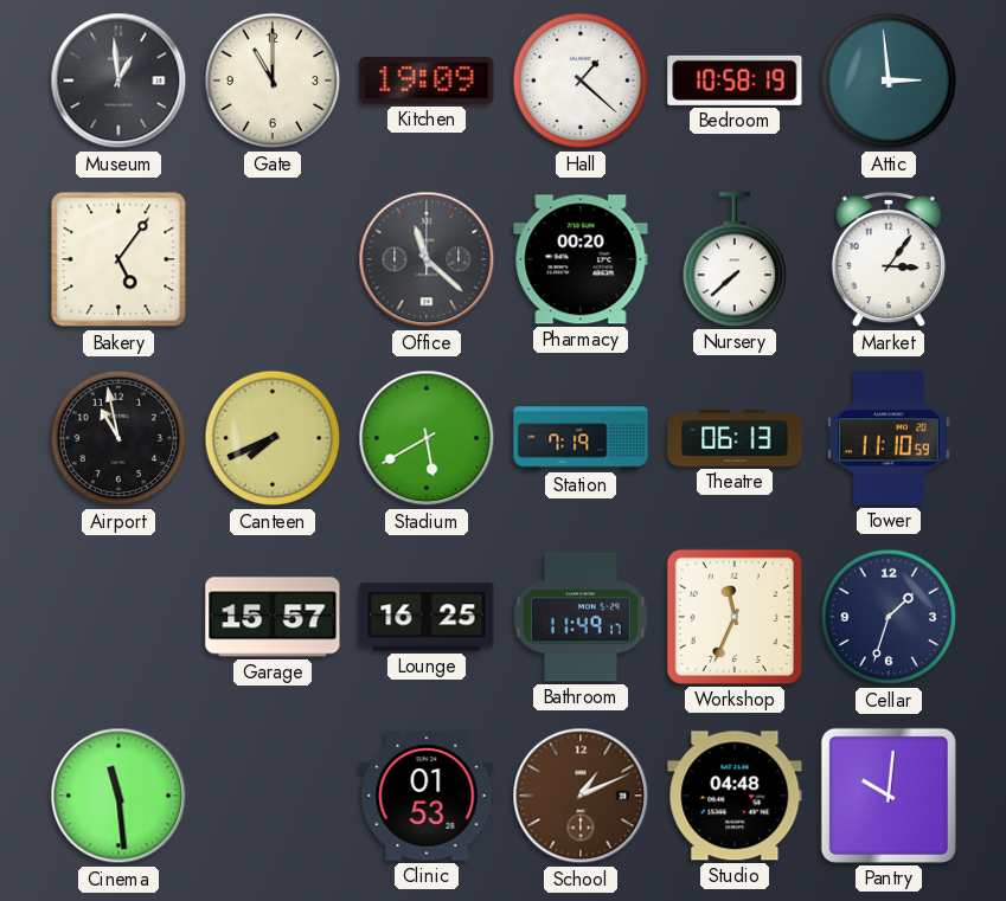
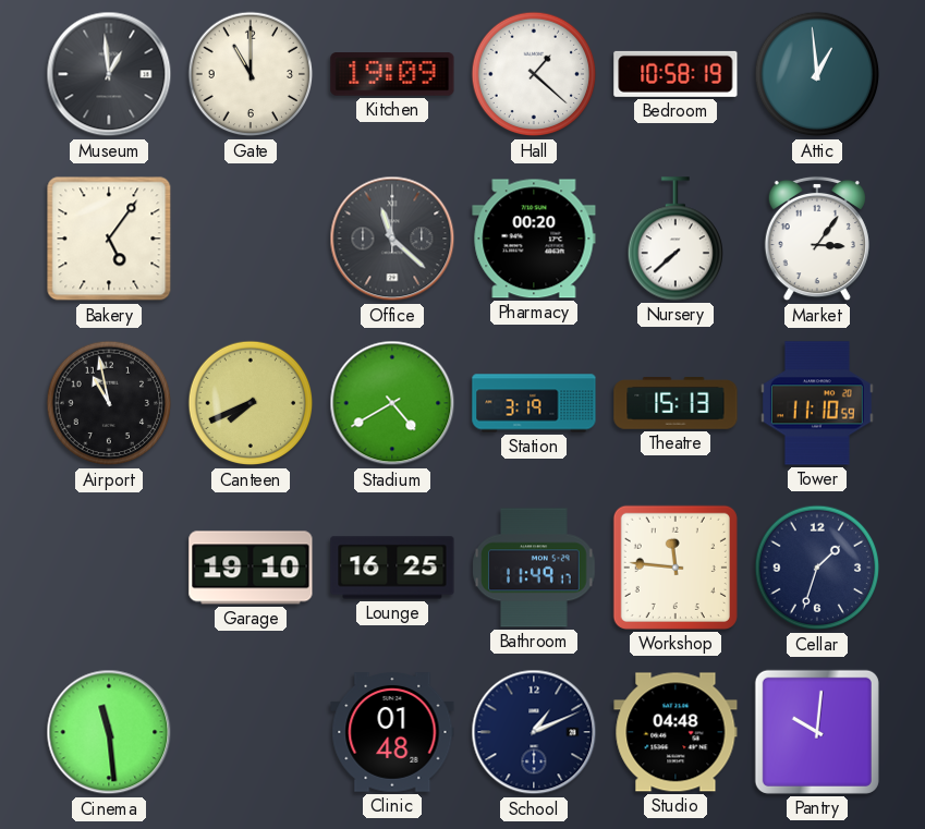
Attic: 2:59 -> 12:59 (817, 74)
Stadium: 5:40 -> 4:40 (392, 403)
Station: 7:19 -> 3:19 (534, 403)
Theatre: 06:13 -> 15:13 (676, 404)
Garage: 15:57 -> 19:10 (251, 568)
Workshop: 11:34 -> 11:46 (676, 568)
Clinic: 01:53 -> 01:48 (392, 732)
School dial: brown -> navy (534, 732)
